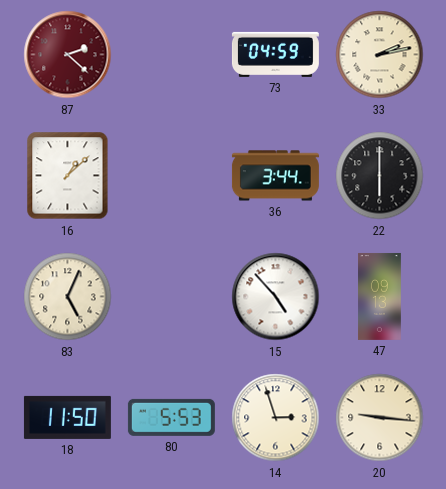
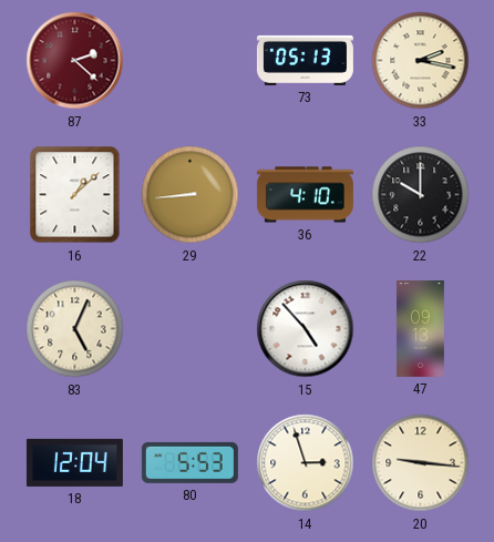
73: 04:59 -> 05:13 (305, 60)
33: 2:13 -> 2:17 (421, 61)
29: none -> 8:44 (191, 195)
36: 3:44 -> 4:10 (305, 195)
22: 6:00 -> 10:00 (421, 195)
18: 11:50 -> 12:04 (74, 462)
